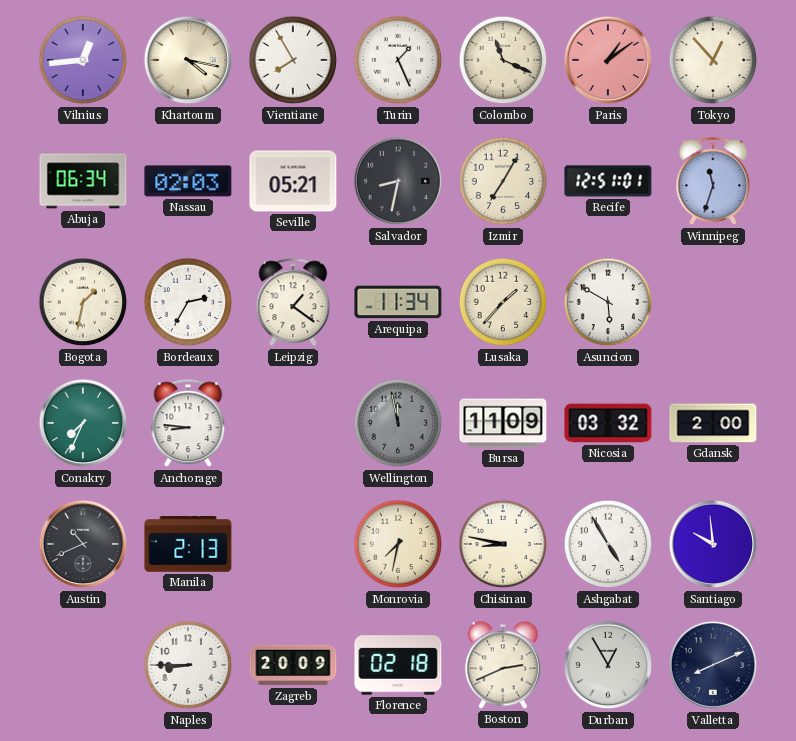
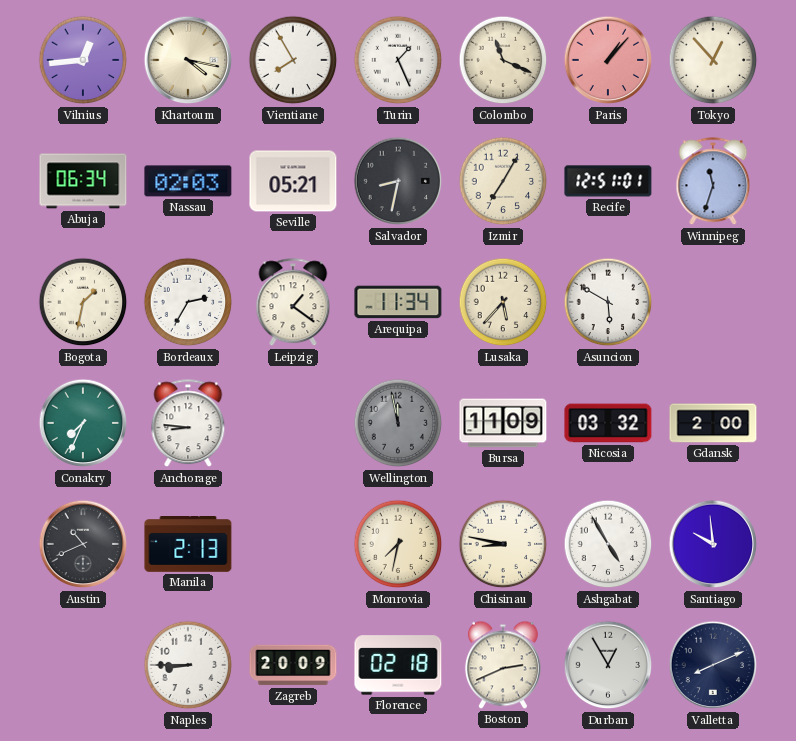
Paris: 1:09 -> 1:07 (608, 60)
Lusaka: 1:37 -> 5:37 (503, 302)
